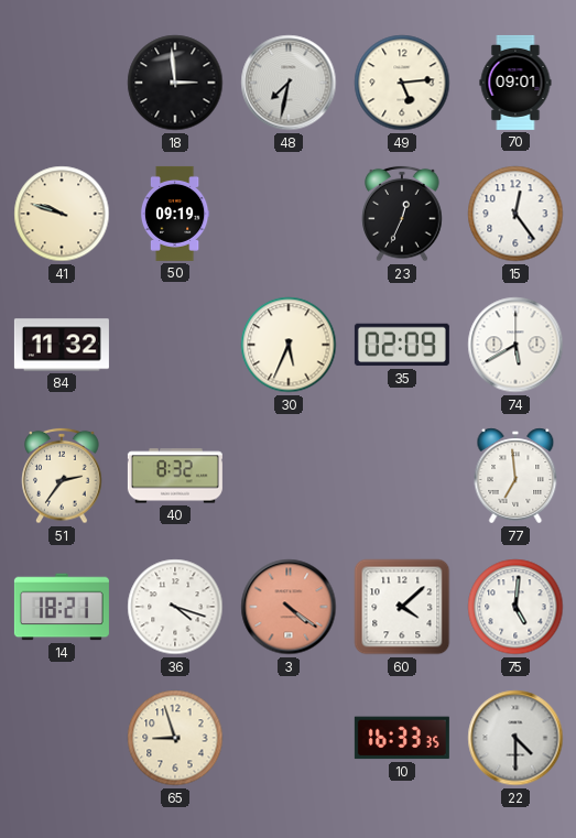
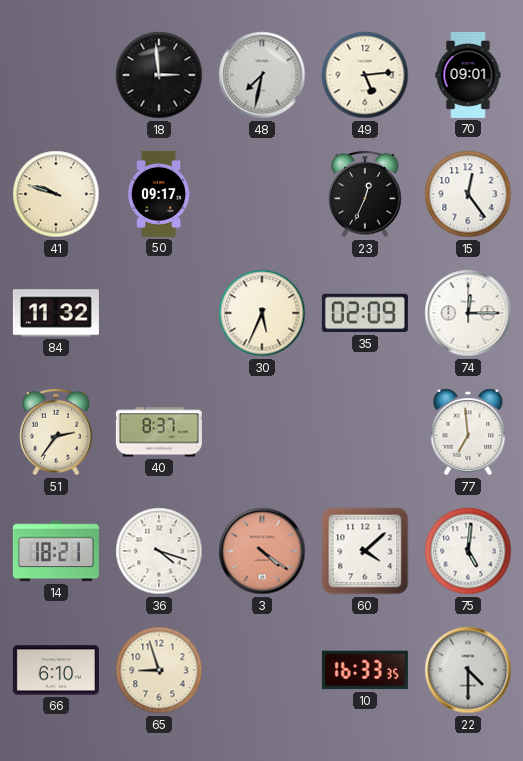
50: 09:19 -> 09:17 (159, 194)
74: 5:40 -> 12:15 (468, 313)
40: 8:32 -> 8:37 (159, 432)
66: none -> 6:10 (56, 670)
